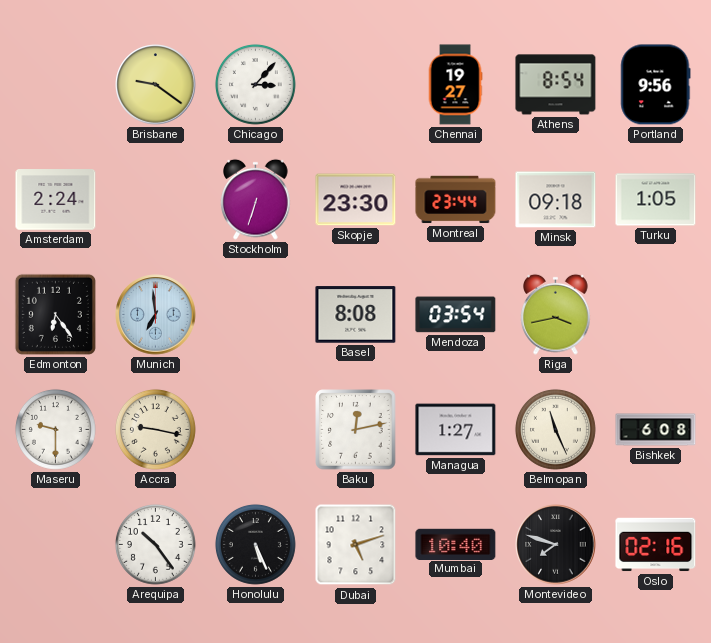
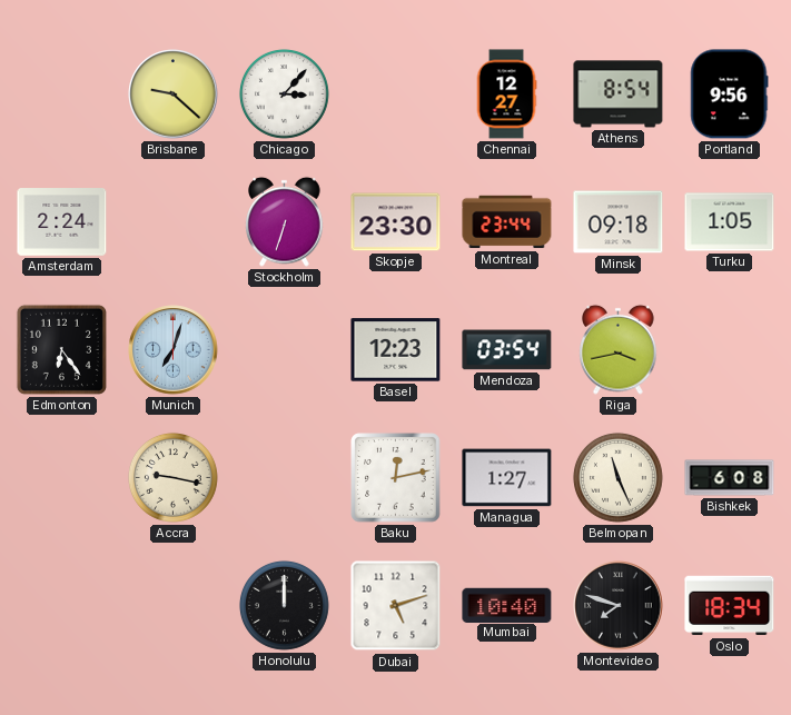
Brisbane: 9:21 -> 9:22 (174, 95)
Chennai: 19:27 -> 12:27 (506, 95)
Munich: 6:59 -> 7:03 (174, 350)
Basel: 8:08 -> 12:23 (396, 350)
Maseru: 9:30 -> none (55, 429)
Arequipa: 10:24 -> none (155, 544)
Honolulu: 5:26 -> 12:00 (284, 605)
Oslo: 02:16 -> 18:34 (730, 606)
